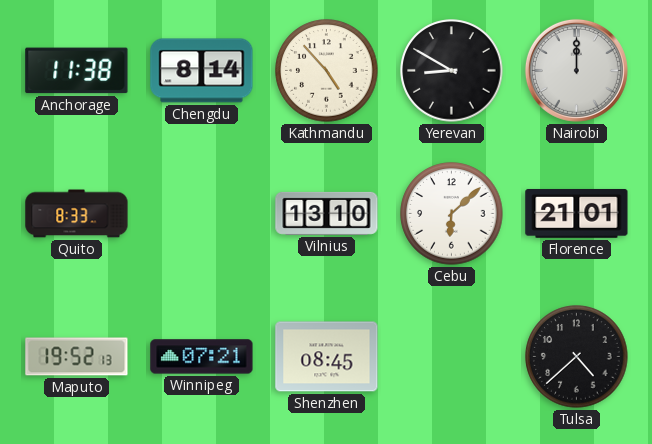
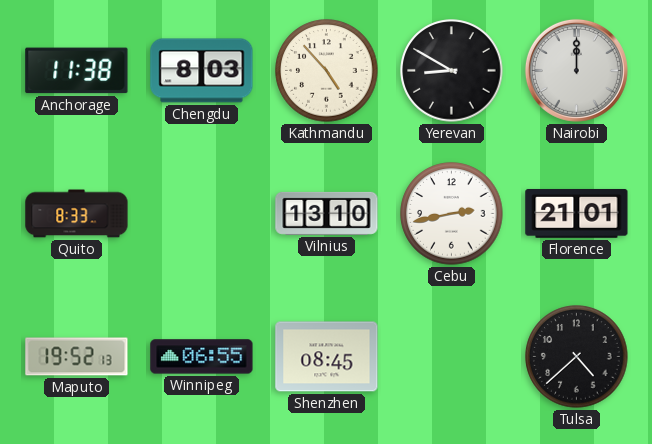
Chengdu: 8:14 -> 8:03 (202, 71)
Cebu: 6:08 -> 2:43 (452, 214)
Winnipeg: 07:21 -> 06:55 (202, 357)
